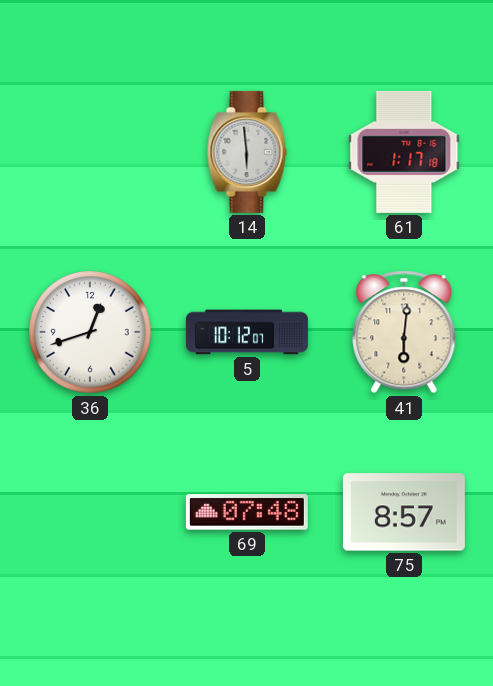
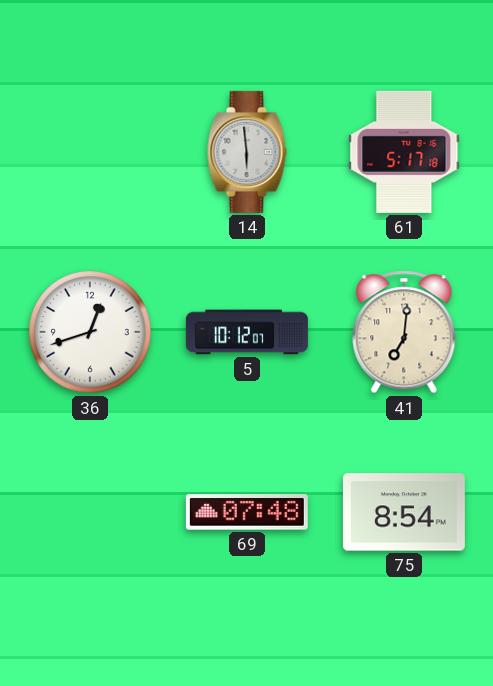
61: 1:17 -> 5:17 (404, 152)
41: 6:01 -> 7:01 (404, 332)
75: 8:57 -> 8:54 (404, 512)
